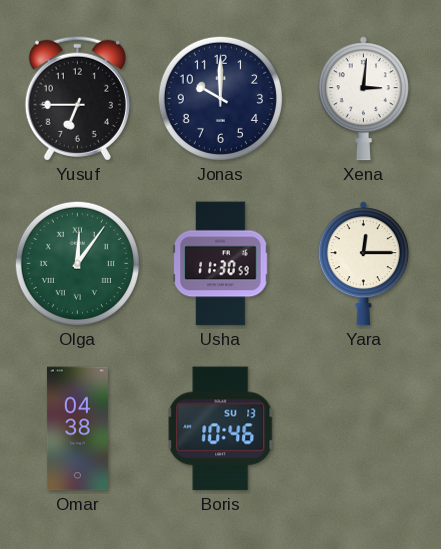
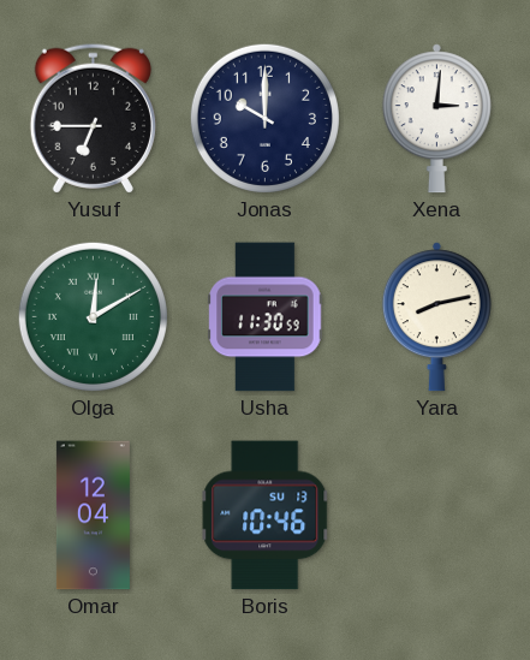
Olga: 12:06 -> 12:10 (93, 316)
Yara: 12:15 -> 8:13 (436, 317)
Omar: 04:38 -> 12:04 (93, 516)
